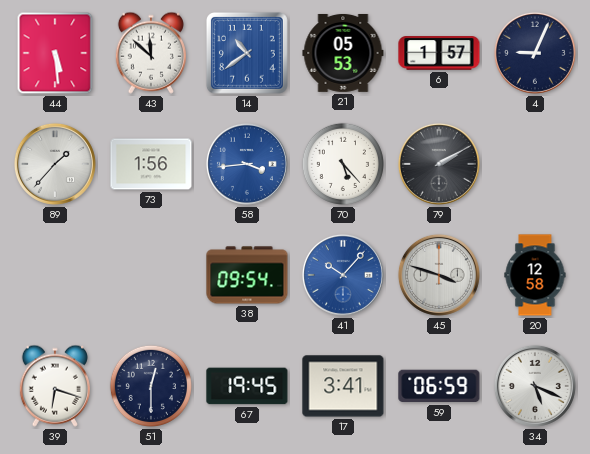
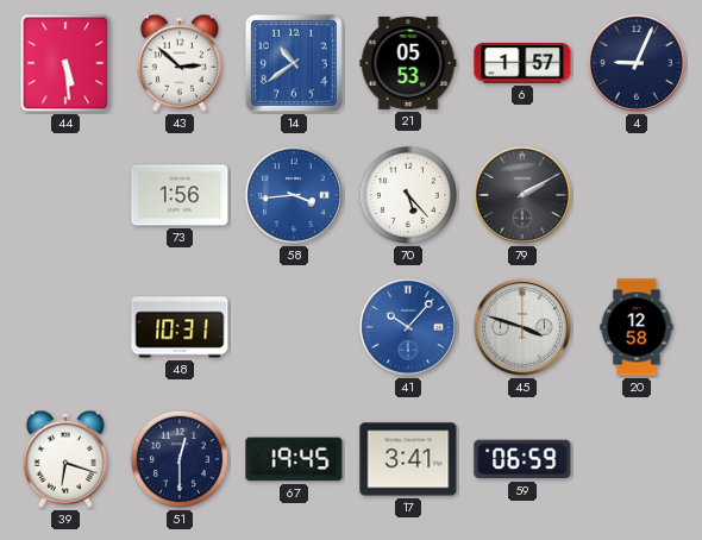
43: 11:52 -> 2:52 (180, 63)
89: 1:37 -> none (55, 164)
48: none -> 10:31 (180, 327)
38: 09:54 -> none (247, 275)
34: 5:19 -> none (535, 386)
